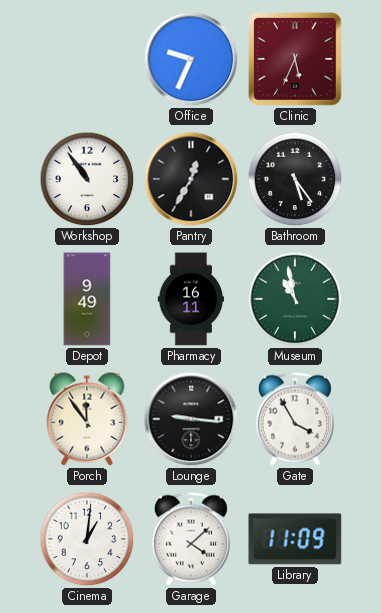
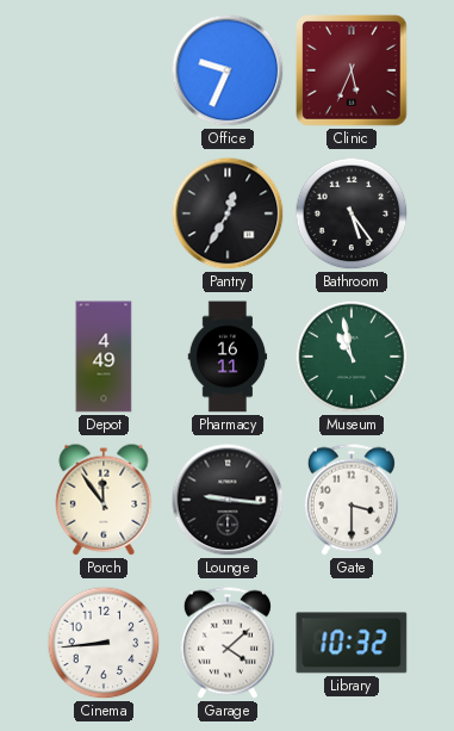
Workshop: 10:54 -> none (87, 179)
Depot: 9:49 -> 4:49 (104, 357)
Gate: 3:55 -> 3:30 (352, 500)
Cinema: 1:01 -> 8:44 (104, 643)
Library: 11:09 -> 10:32 (352, 643)
